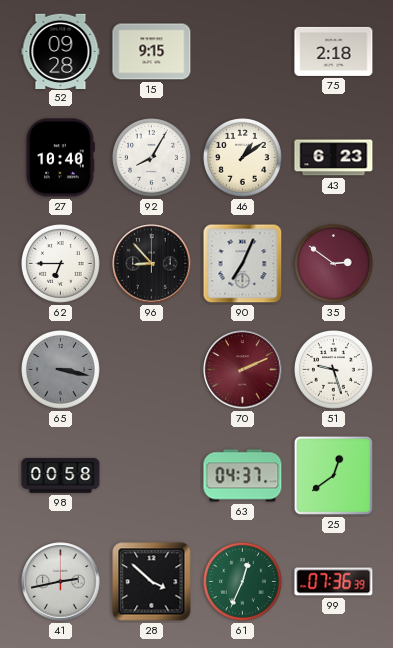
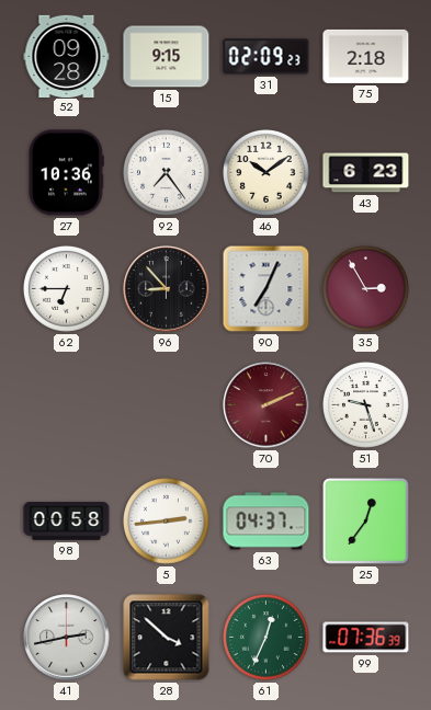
31: none -> 02:09 (266, 57)
27: 10:40 -> 10:36 (66, 173)
92: 8:05 -> 7:24 (167, 173)
46: 1:09 -> 10:09 (266, 173)
35: 2:51 -> 2:55 (366, 289)
65: 3:17 -> none (61, 370)
5: none -> 2:44 (167, 522)
25: 12:39 -> 12:36 (365, 520)
